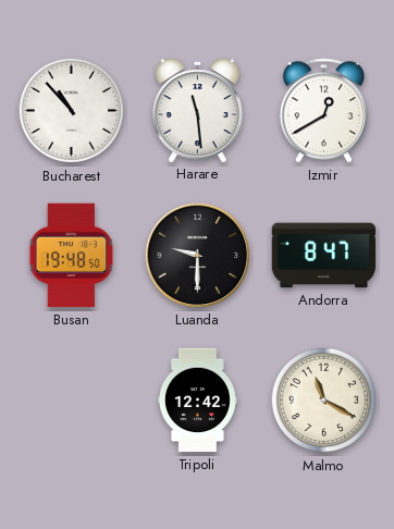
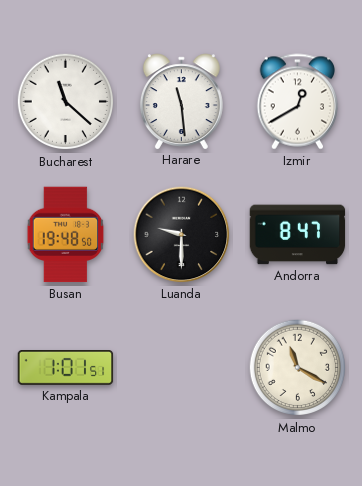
Bucharest: 10:53 -> 11:22 (66, 102)
Kampala: none -> 1:01 (66, 368)
Tripoli: 12:42 -> none (197, 401)
